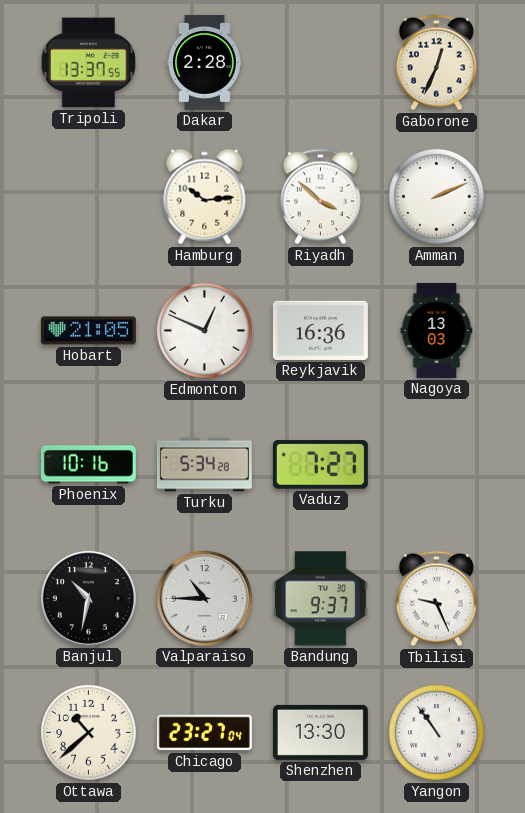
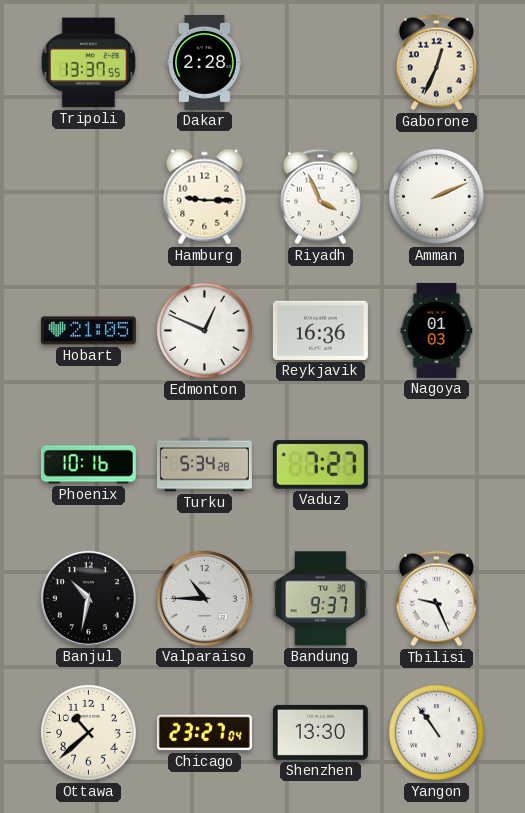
Hamburg: 10:14 -> 9:15 (205, 197)
Riyadh: 3:52 -> 3:56 (320, 197)
Nagoya: 13:03 -> 01:03 (437, 330)
